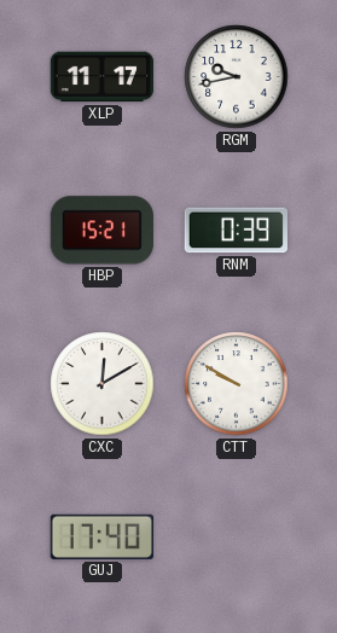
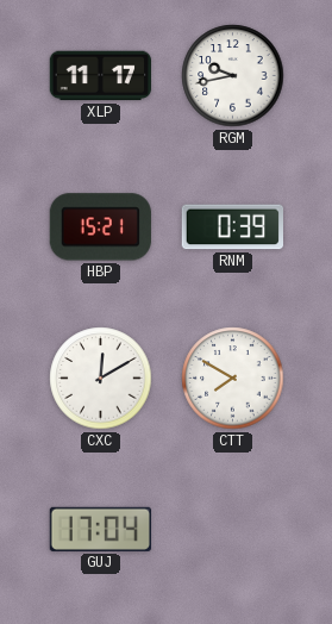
CTT: 9:50 -> 7:50 (233, 379)
GUJ: 17:40 -> 17:04 (100, 529)
